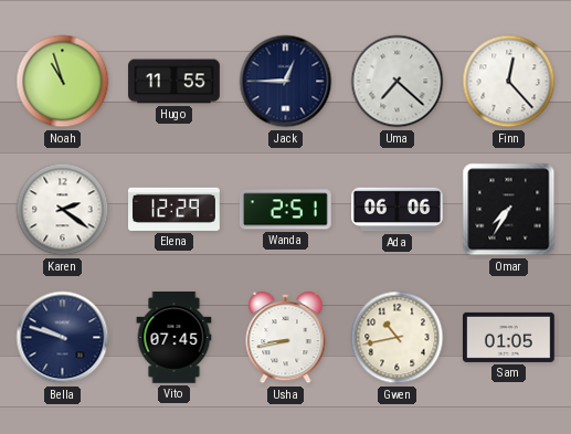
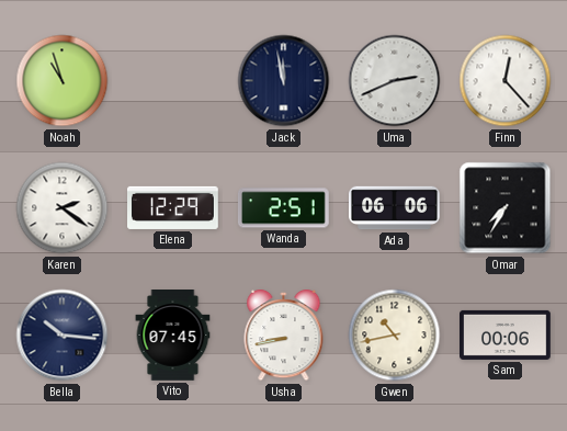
Hugo: 11:55 -> none (175, 82)
Jack: 12:45 -> 11:58 (284, 81)
Uma: 7:22 -> 2:41 (395, 81)
Bella: 9:48 -> 10:16 (63, 336)
Sam: 01:05 -> 00:06 (506, 334)
